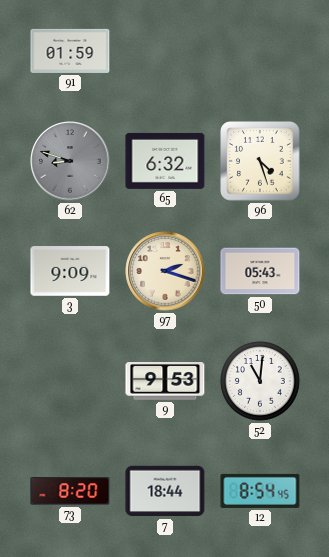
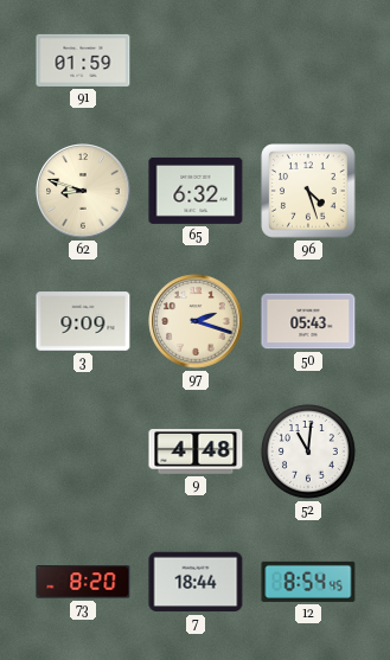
62 dial: grey -> cream (83, 191)
9: 9:53 -> 4:48 (196, 453)
